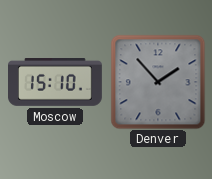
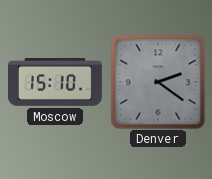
Denver: 1:53 -> 2:21 (158, 82)
